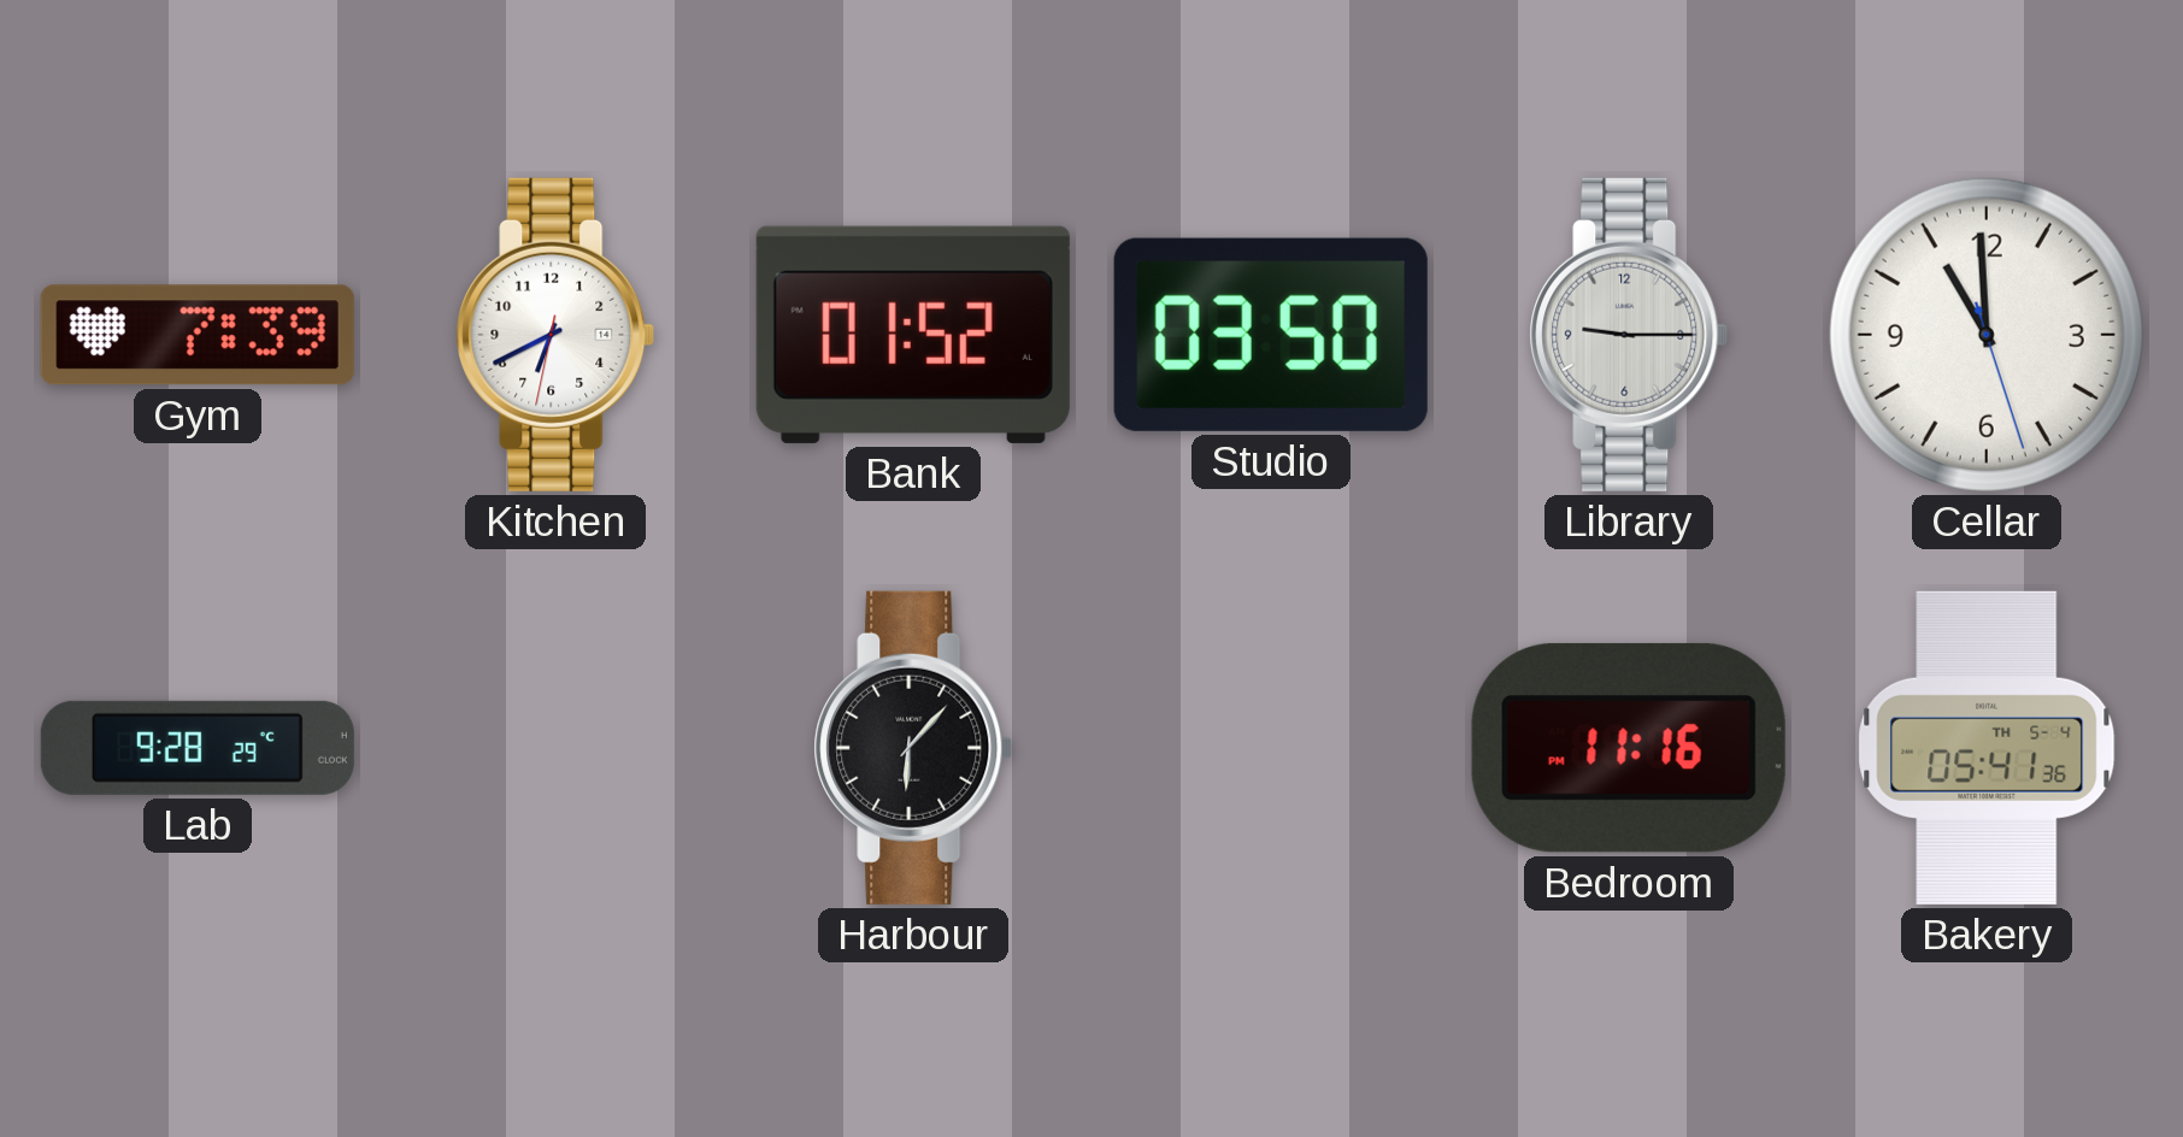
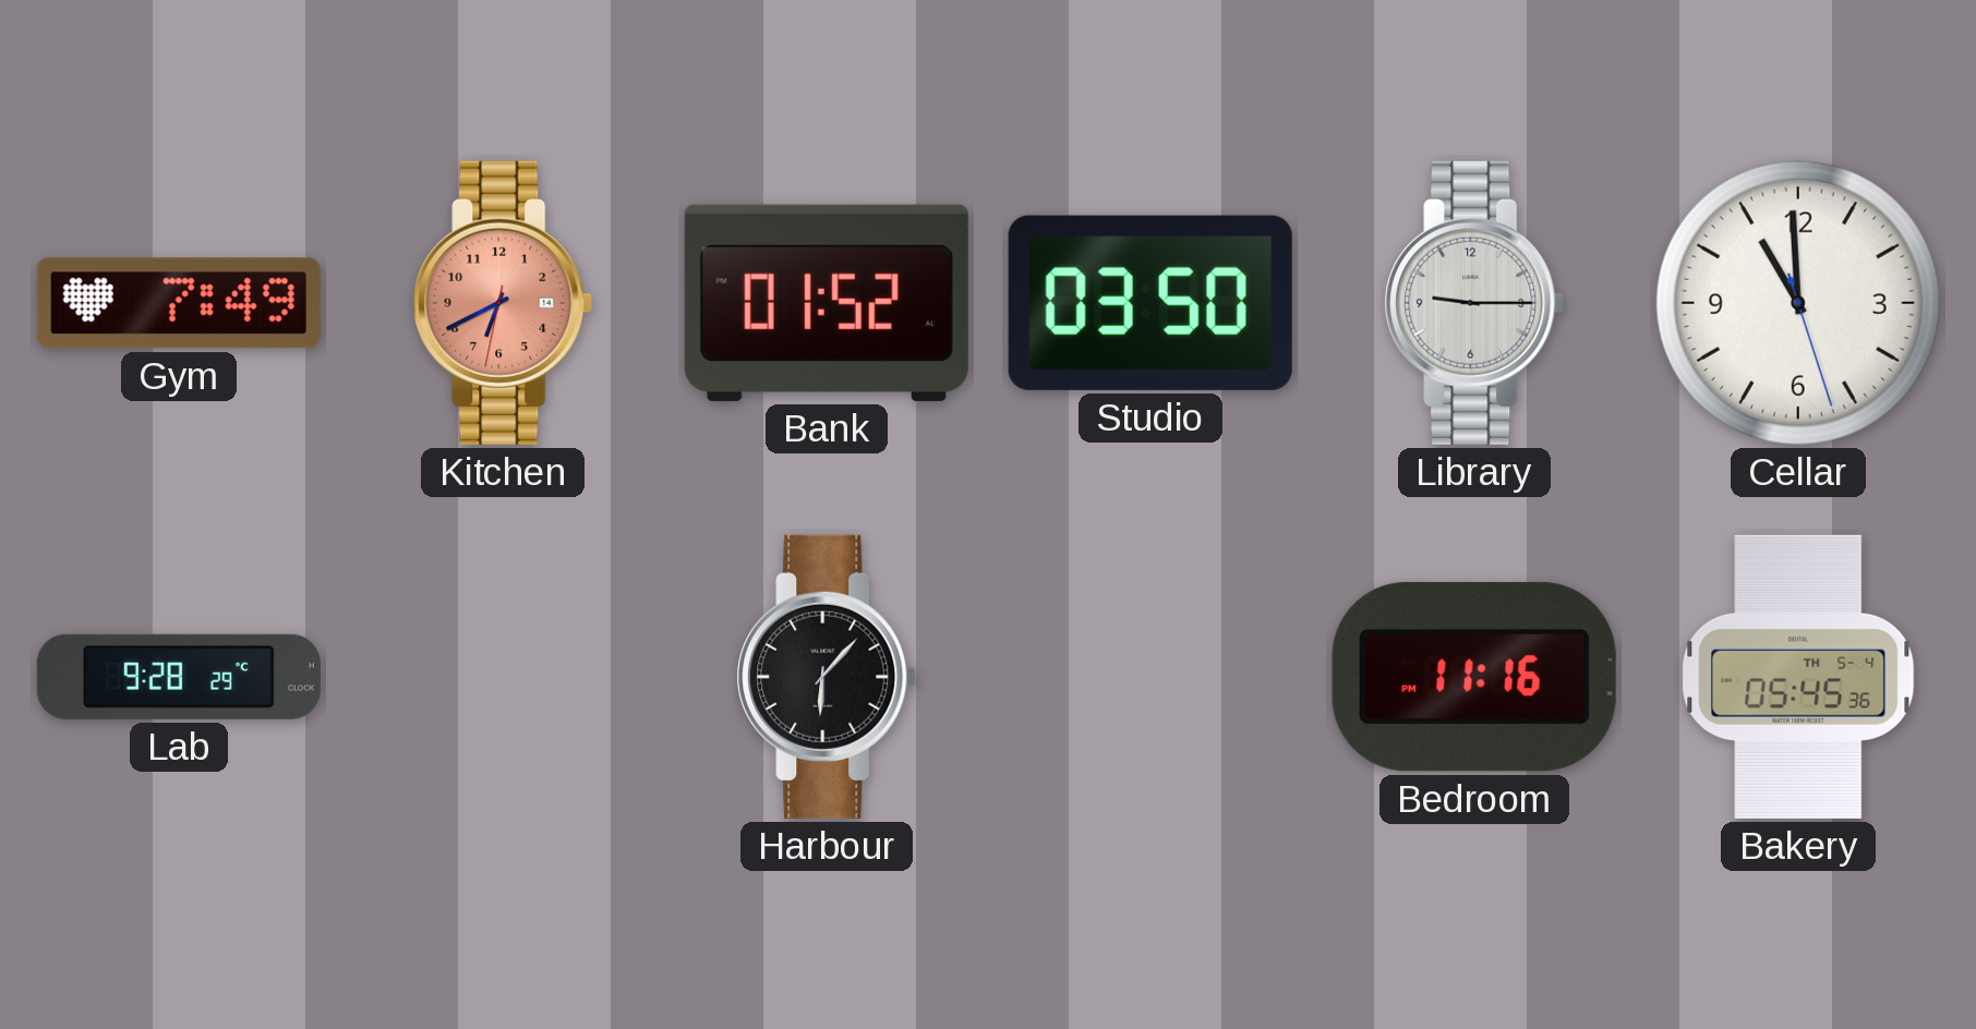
Gym: 7:39 -> 7:49 (179, 303)
Kitchen dial: white -> salmon (503, 303)
Bakery: 05:41 -> 05:45 (1798, 677)
